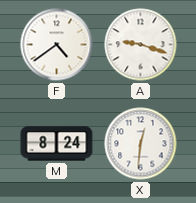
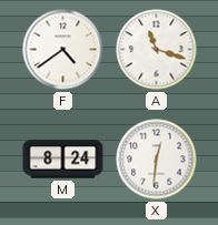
A: 9:18 -> 11:18 (157, 50)
